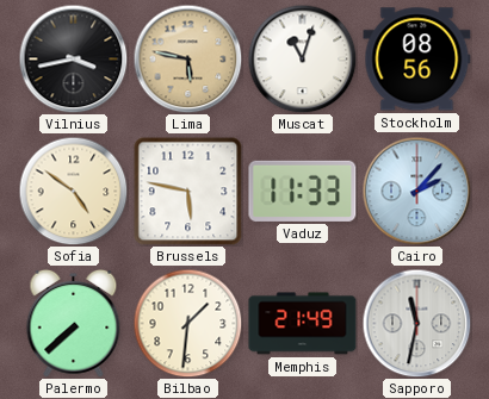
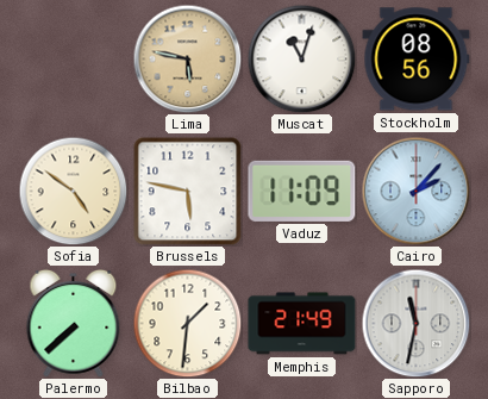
Vilnius: 3:43 -> none (73, 58)
Vaduz: 11:33 -> 11:09 (302, 191)
